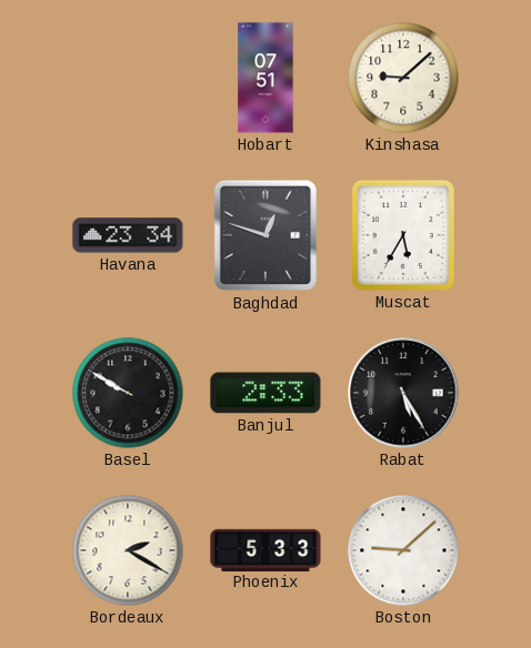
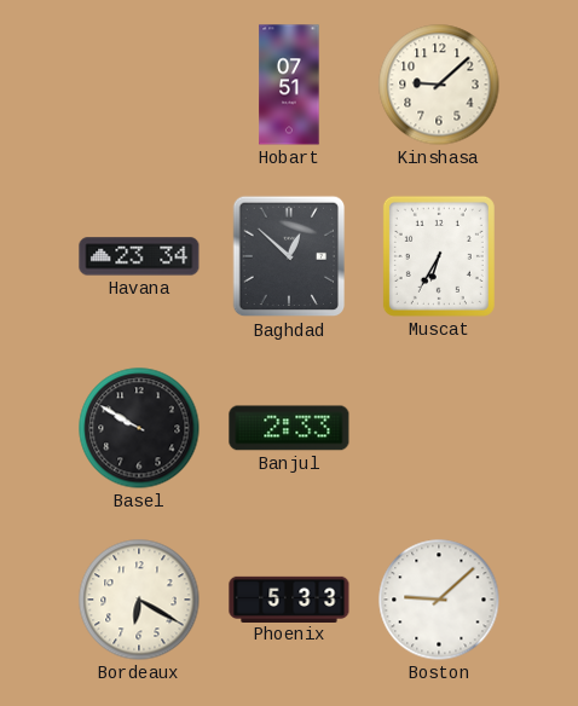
Baghdad: 12:48 -> 12:52 (289, 256)
Muscat: 5:35 -> 6:35 (439, 256)
Rabat: 5:25 -> none (403, 393)
Bordeaux: 2:20 -> 6:20 (139, 600)
